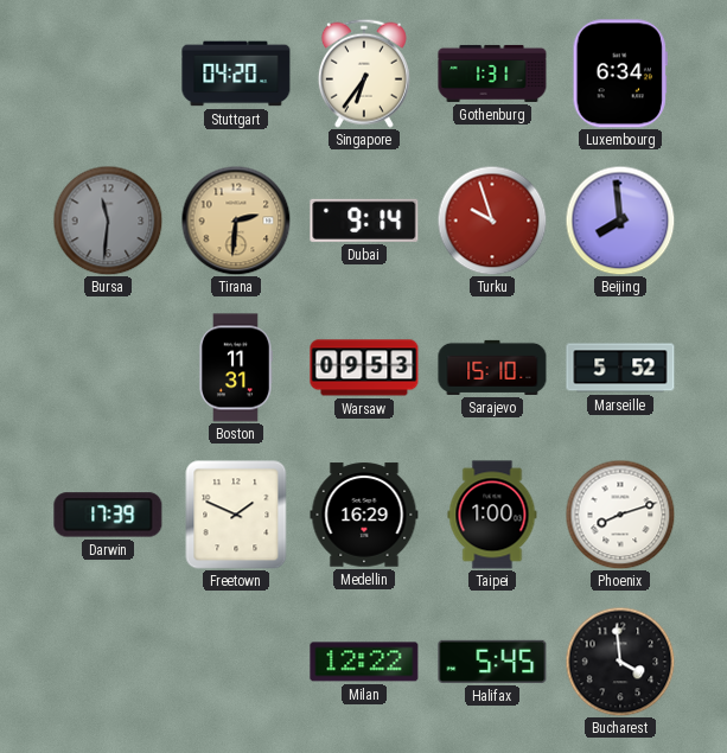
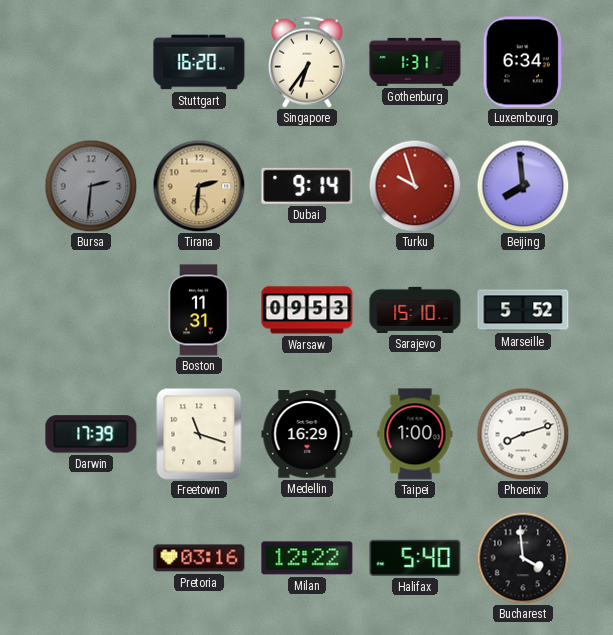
Stuttgart: 04:20 -> 16:20 (199, 62)
Bursa: 11:31 -> 2:31 (91, 186)
Freetown: 1:49 -> 11:18 (199, 434)
Pretoria: none -> 03:16 (199, 558)
Halifax: 5:45 -> 5:40 (415, 558)
